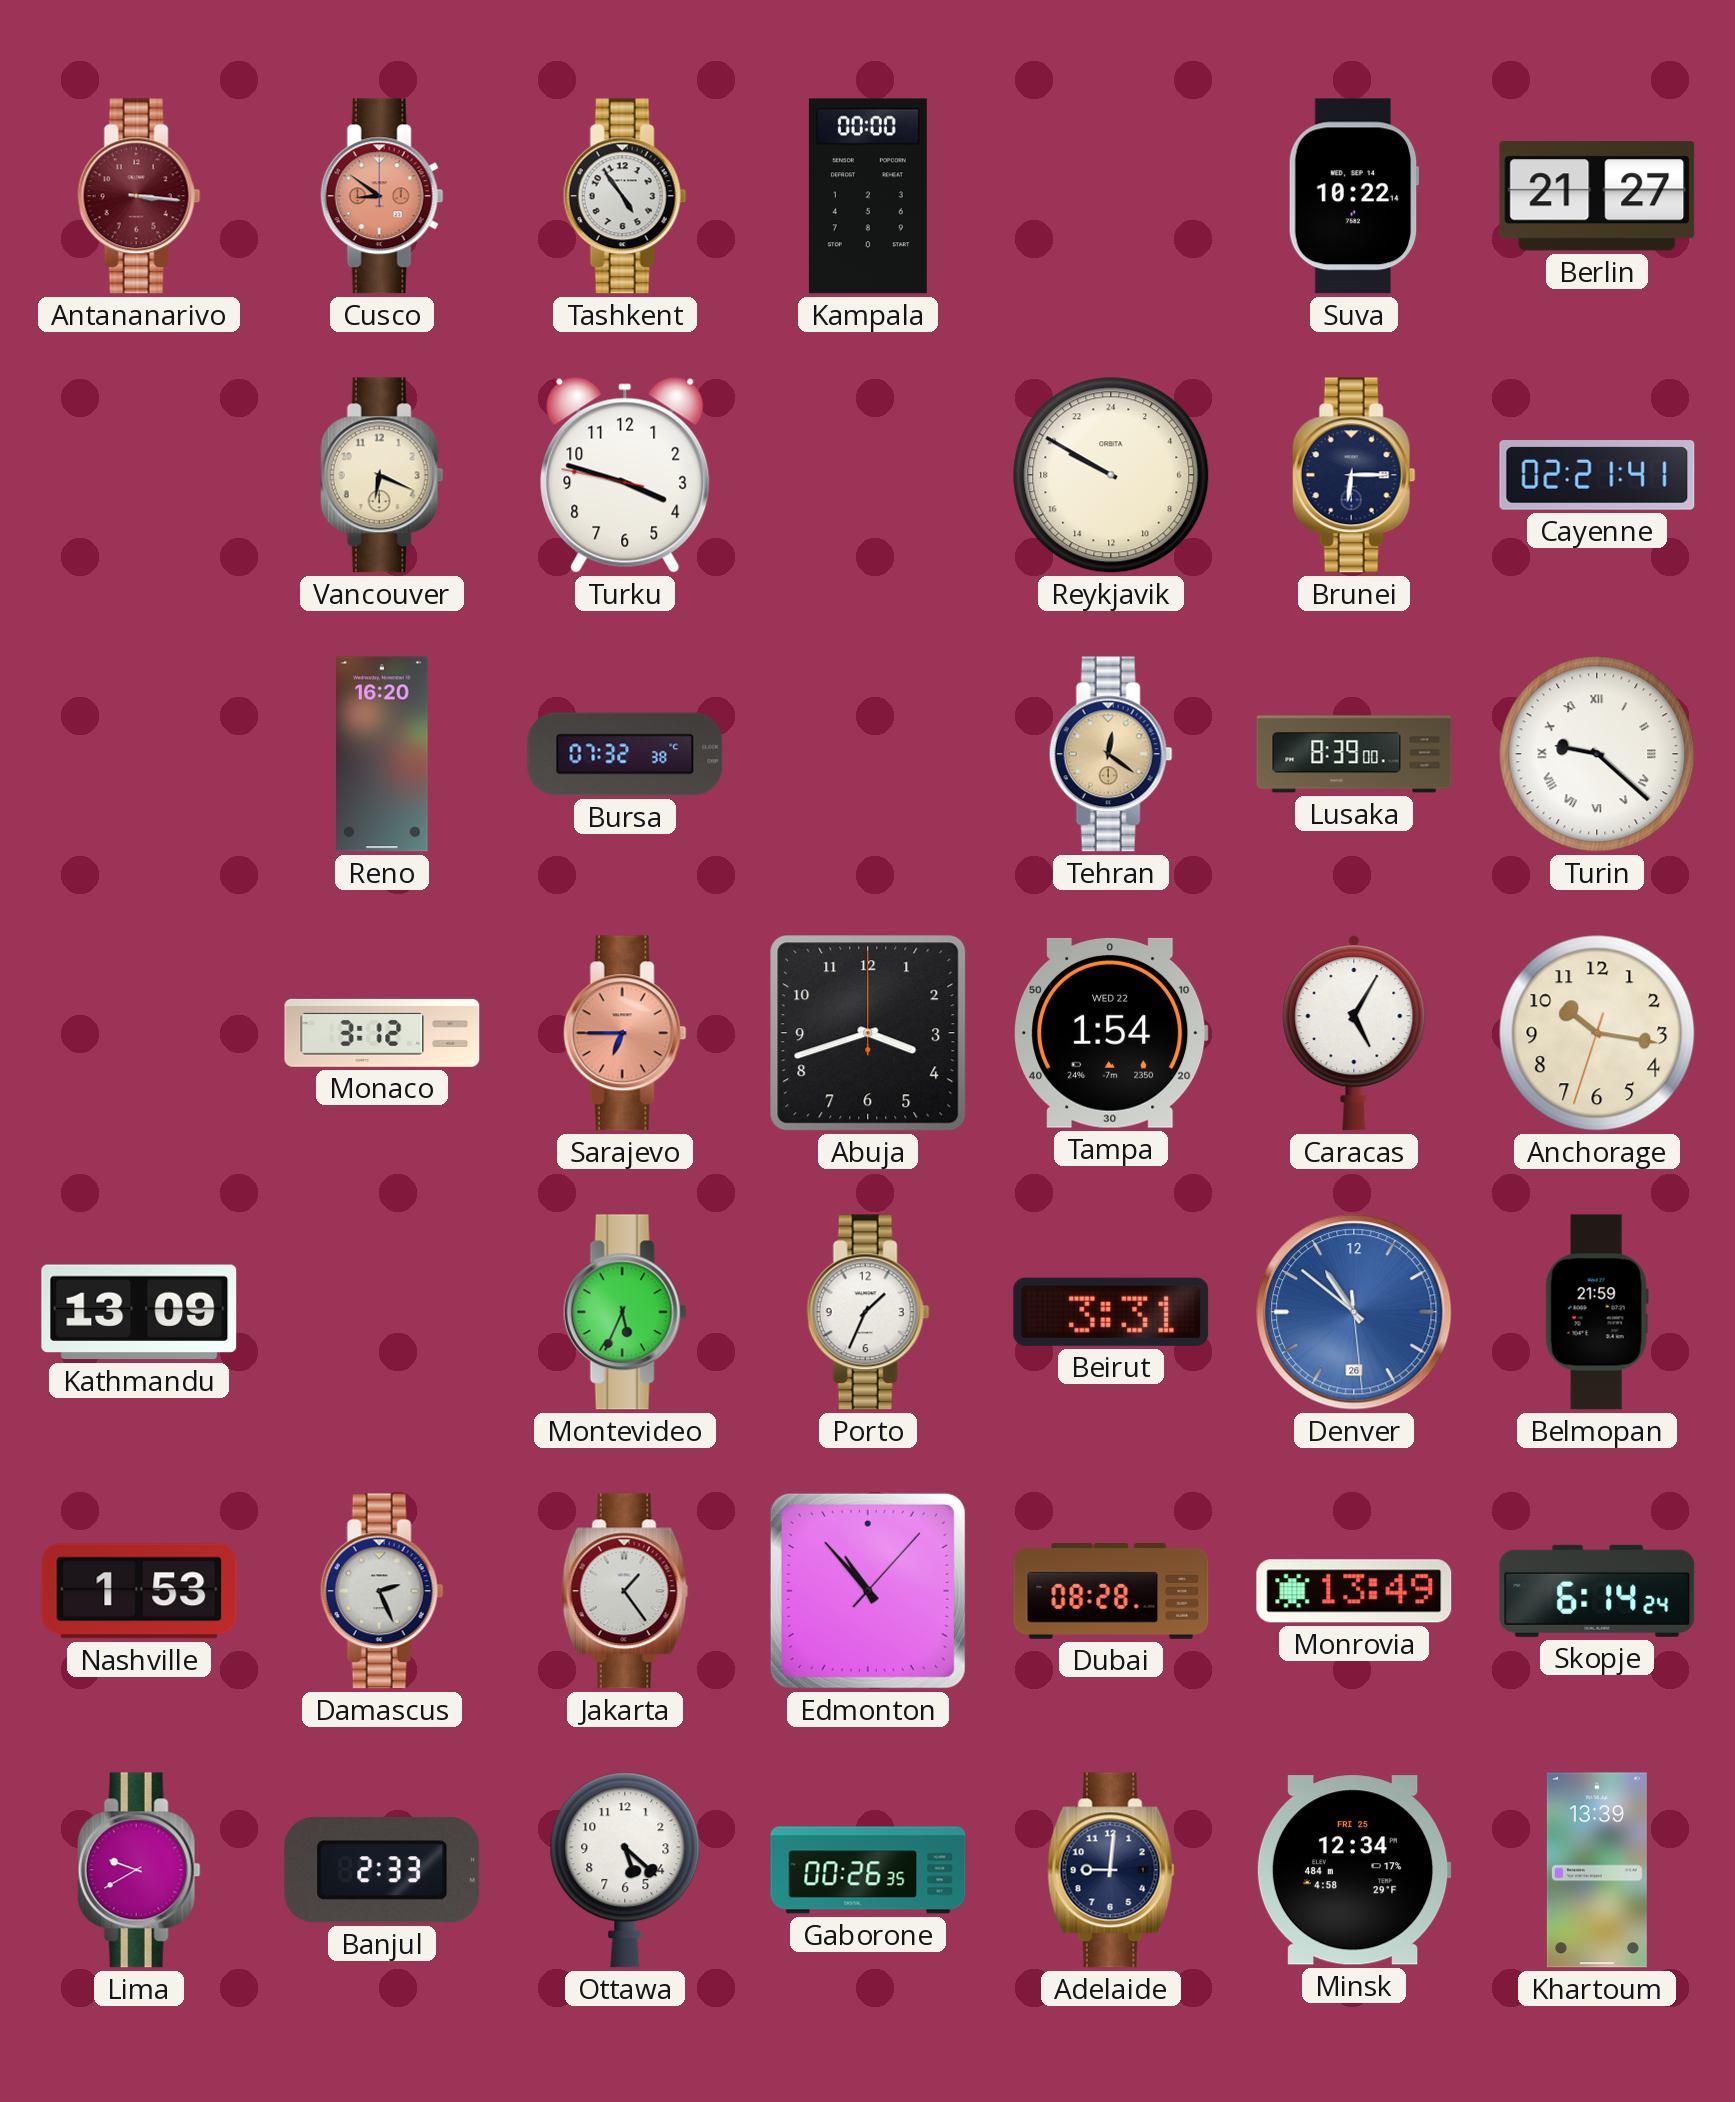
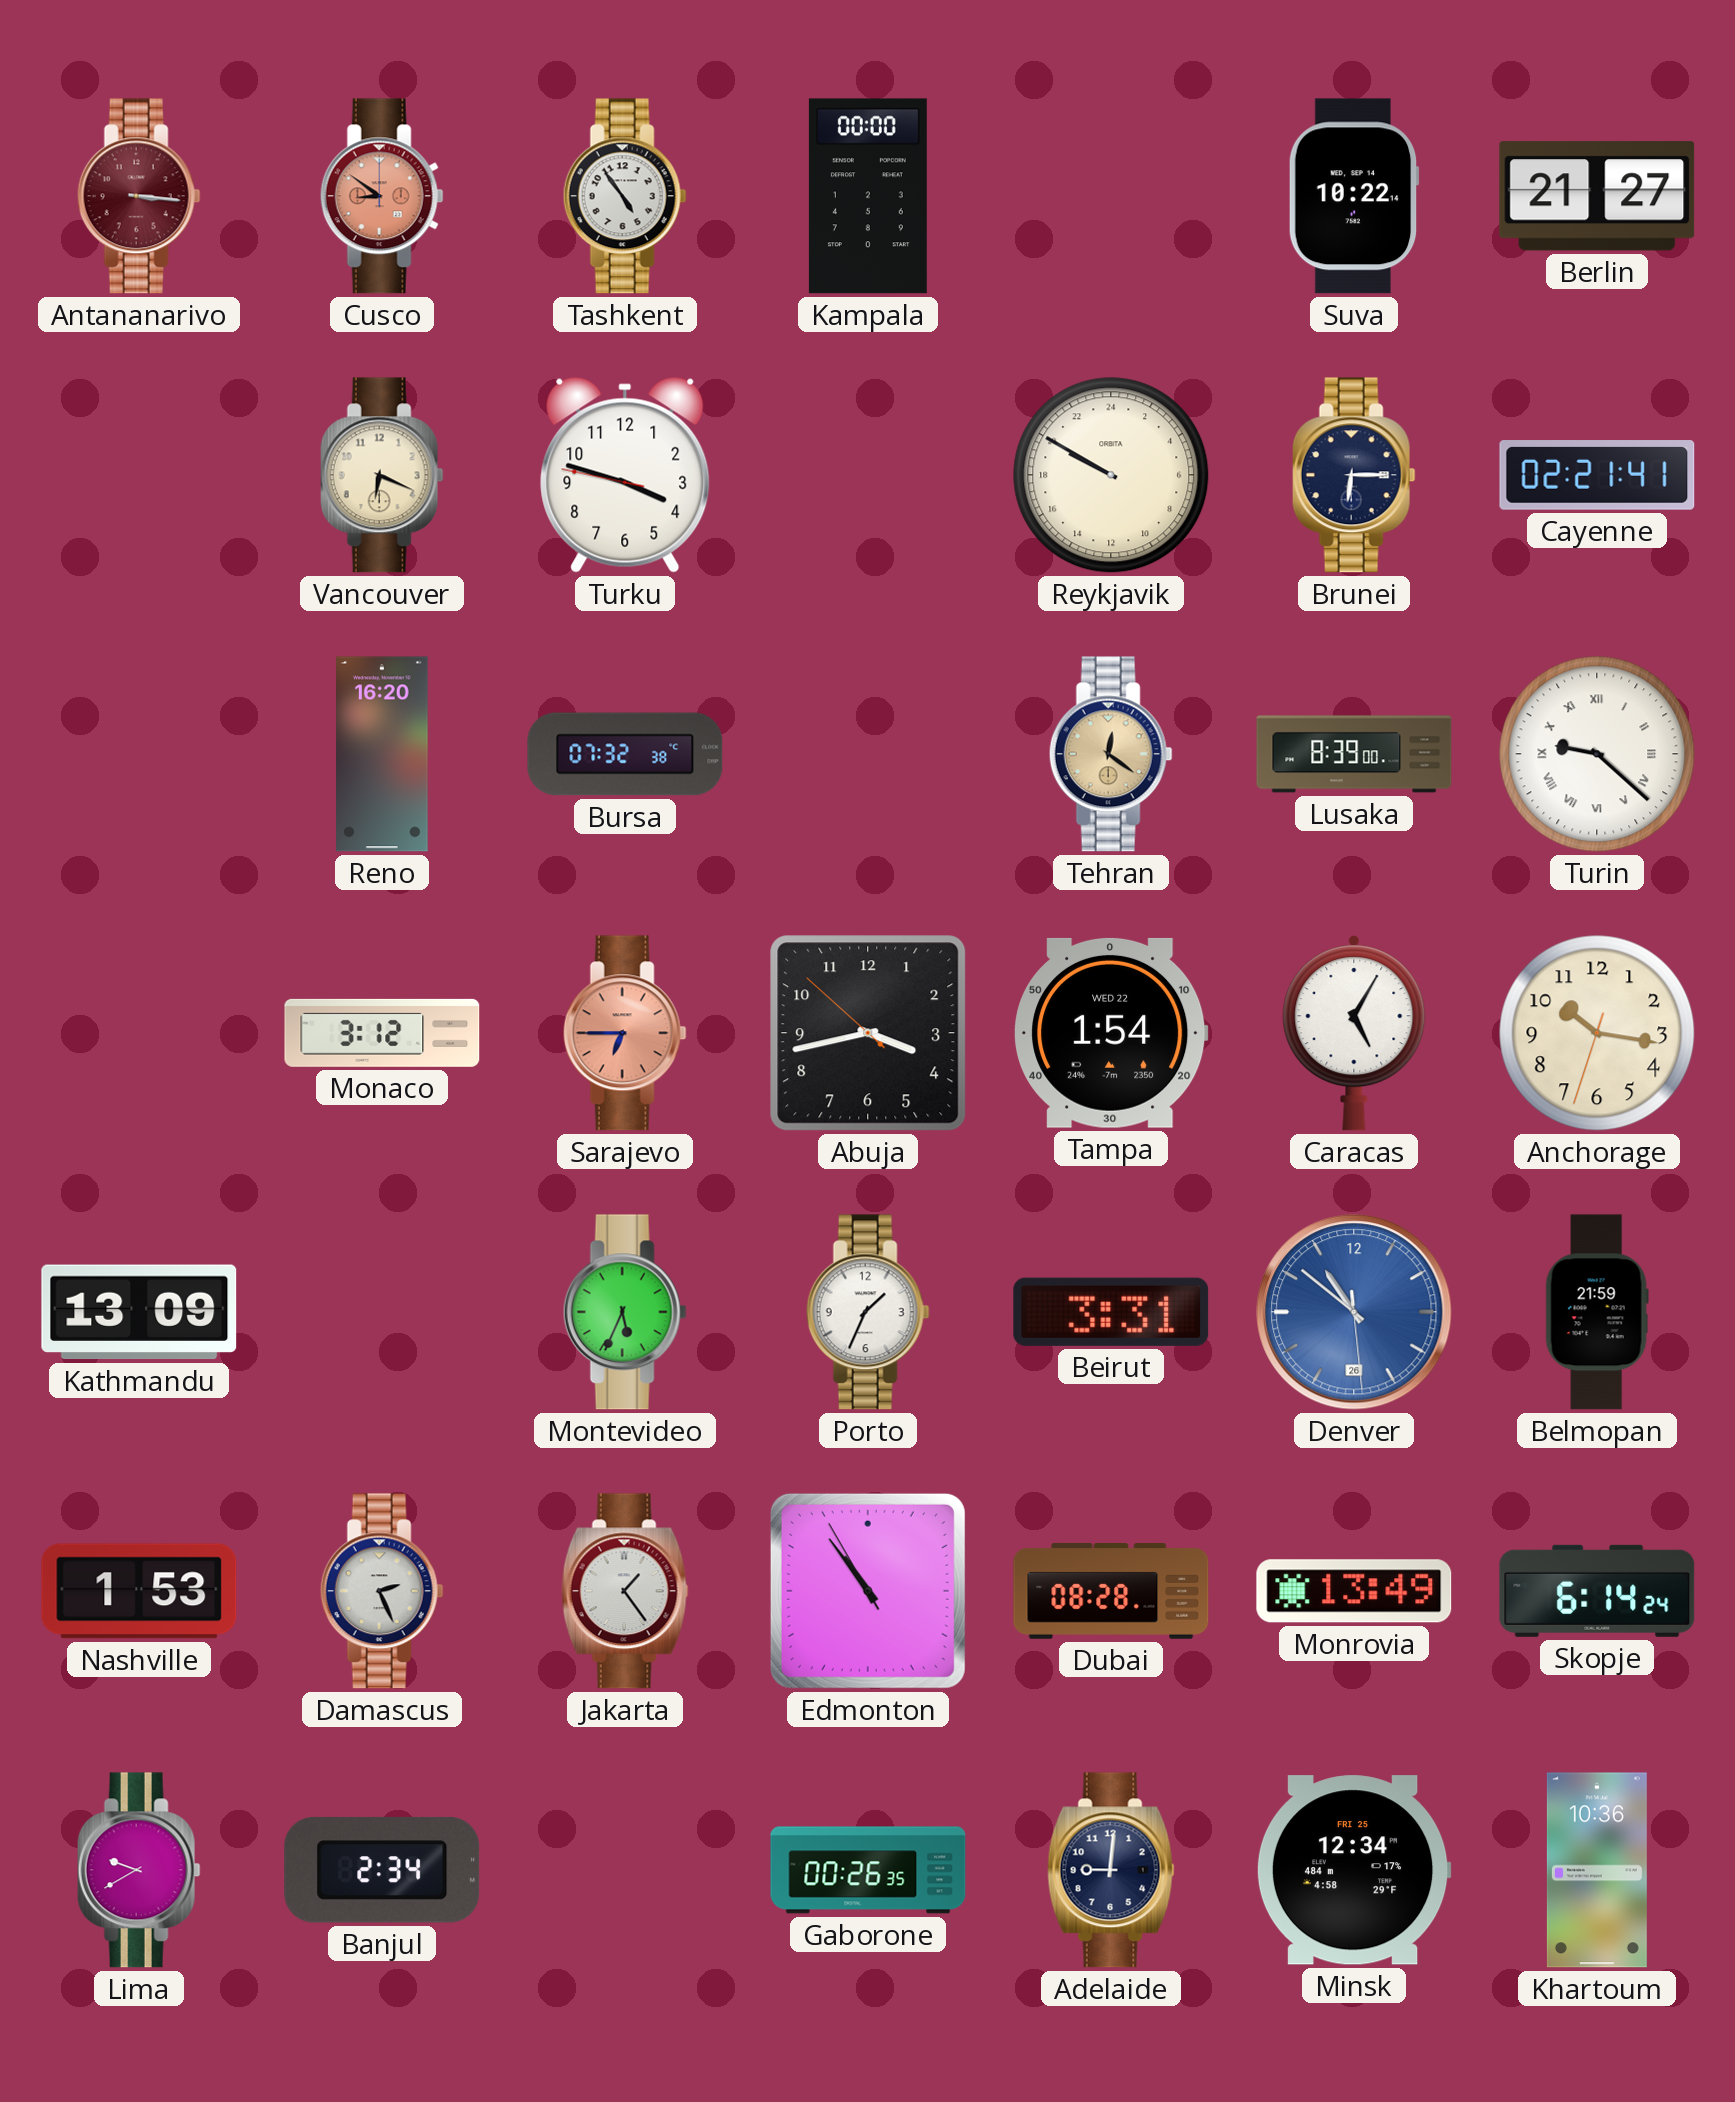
Abuja: 3:42:00 -> 3:42:52 (868, 1033)
Edmonton: 10:53:07 -> 10:53:55 (868, 1591)
Banjul: 2:33 -> 2:34 (382, 1870)
Ottawa: 5:22 -> none (625, 1870)
Khartoum: 13:39 -> 10:36 (1597, 1870)
